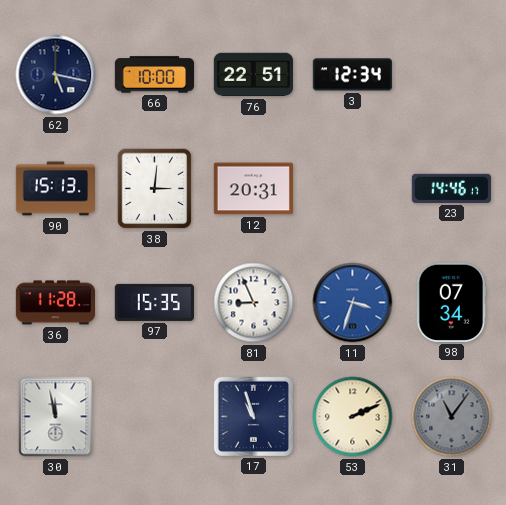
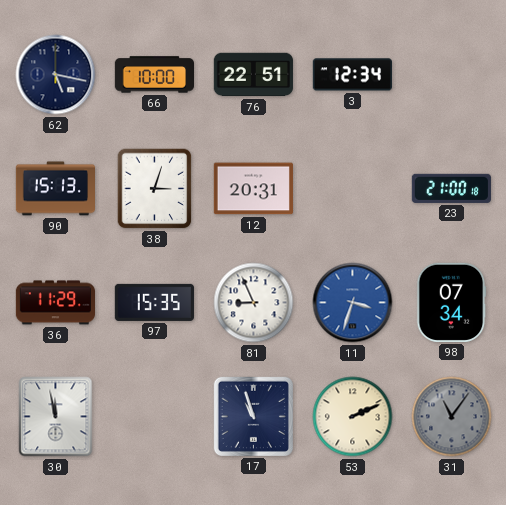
38: 3:01 -> 3:03 (155, 189)
23: 14:46 -> 21:00 (451, 188)
36: 11:28 -> 11:29 (55, 303)
